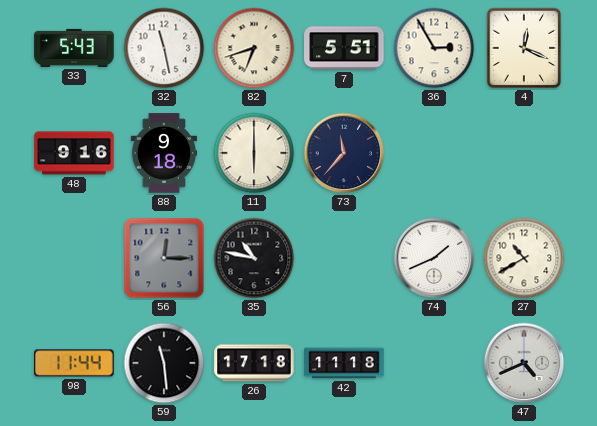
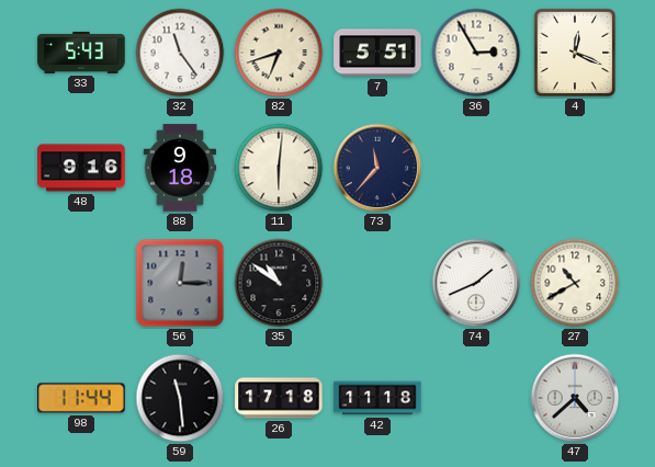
32: 11:28 -> 11:24 (180, 53)
11: 6:00 -> 6:01 (279, 168)
35: 10:47 -> 10:51 (279, 283)
47: 4:41 -> 4:38 (575, 398)
